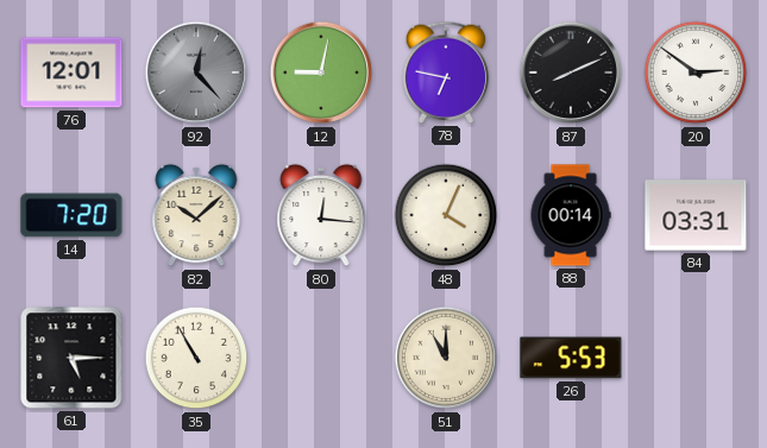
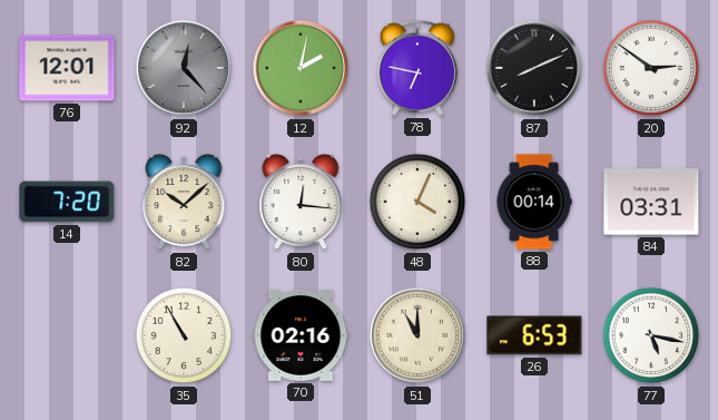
12: 9:02 -> 2:02 (301, 68)
61: 5:15 -> none (71, 358)
70: none -> 02:16 (301, 335)
26: 5:53 -> 6:53 (534, 335)
77: none -> 5:17 (651, 335)
